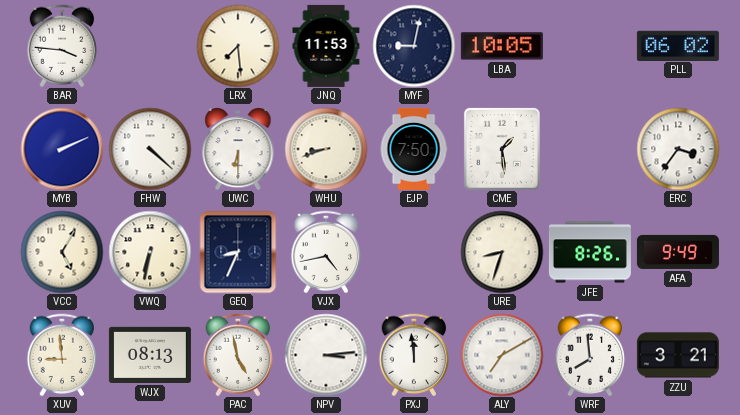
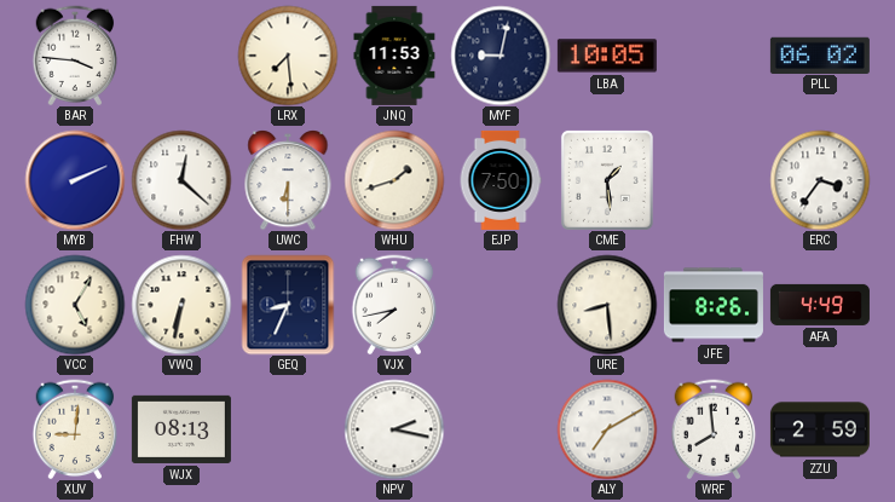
FHW: 4:22 -> 12:22 (181, 180)
WHU: 8:42 -> 1:42 (394, 180)
VJX: 4:43 -> 7:43 (394, 305)
URE: 8:33 -> 8:29 (607, 305)
AFA: 9:49 -> 4:49 (820, 305)
XUV: 8:59 -> 9:01 (75, 429)
PAC: 4:58 -> none (238, 355)
NPV: 3:14 -> 2:17 (394, 429)
PXJ: 11:59 -> none (414, 355)
ZZU: 3:21 -> 2:59 (820, 429)
